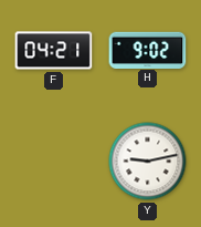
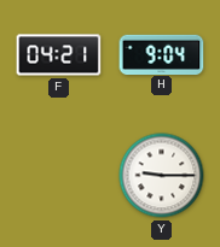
H: 9:02 -> 9:04 (162, 54)
Y: 9:13 -> 9:15 (162, 176)
